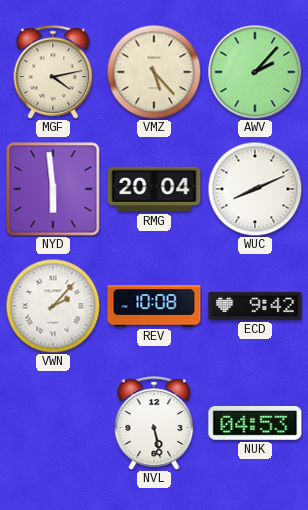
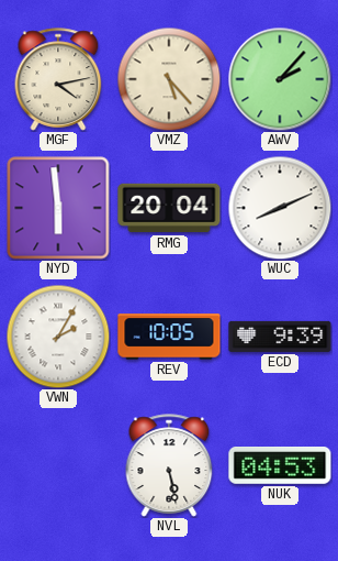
VWN: 2:07 -> 2:05 (58, 337)
REV: 10:08 -> 10:05 (169, 337)
ECD: 9:42 -> 9:39 (280, 337)
